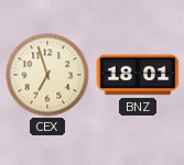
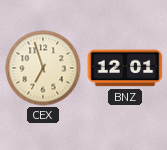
BNZ: 18:01 -> 12:01 (125, 68)
